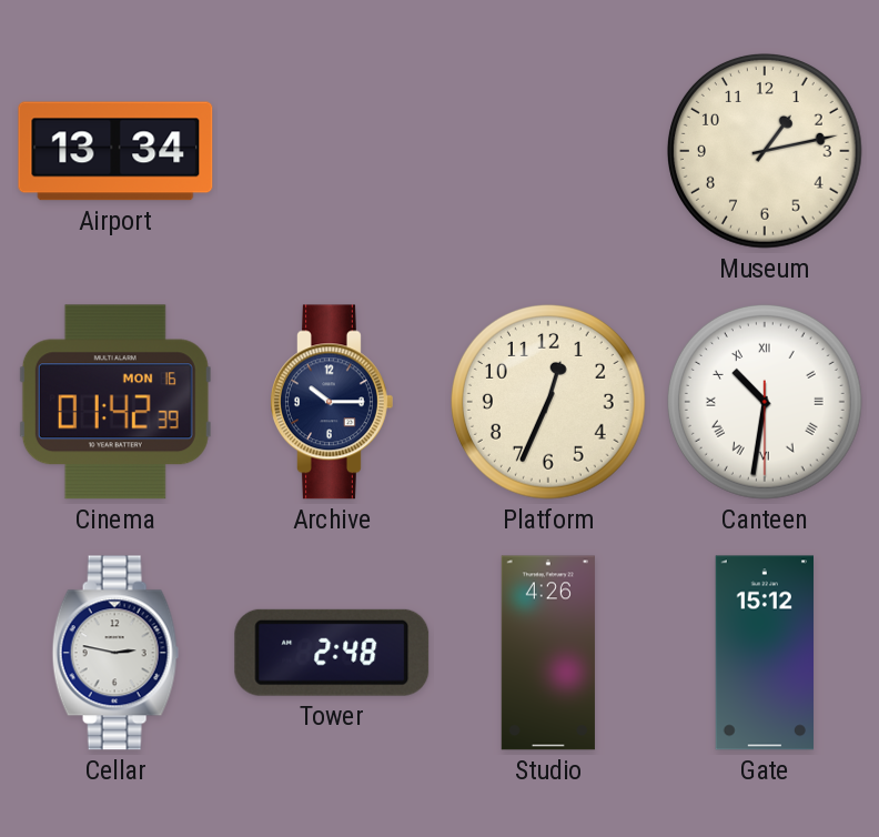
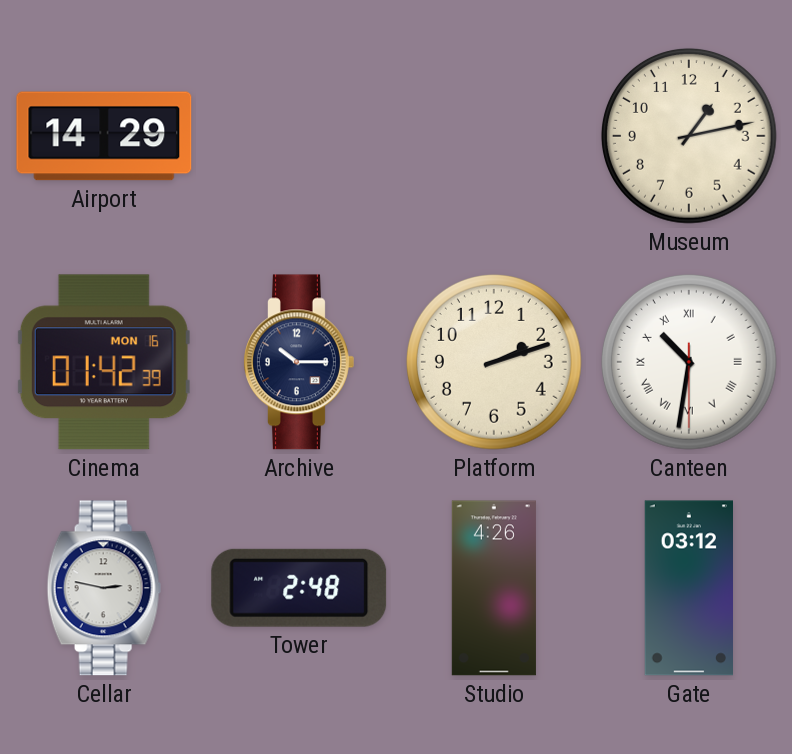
Airport: 13:34 -> 14:29 (104, 136)
Platform: 12:34 -> 2:12 (494, 362)
Gate: 15:12 -> 03:12 (688, 588)
